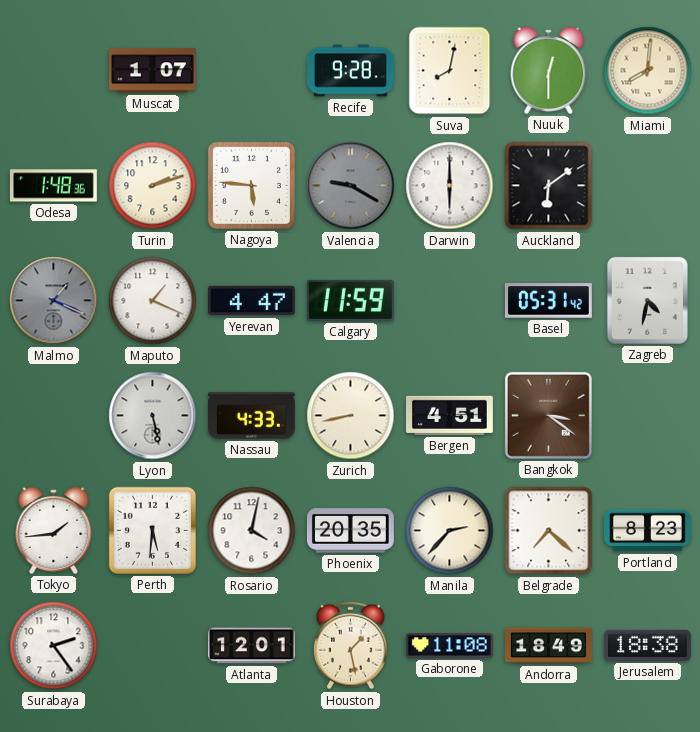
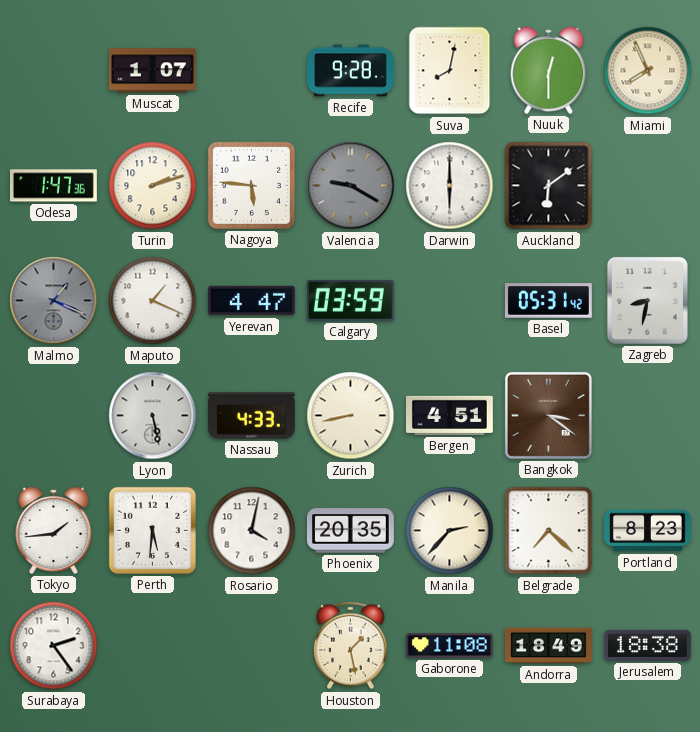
Miami: 8:01 -> 7:56 (648, 71)
Odesa: 1:48 -> 1:47 (53, 186)
Calgary: 11:59 -> 03:59 (350, 300)
Zagreb: 4:32 -> 8:32 (647, 300)
Atlanta: 12:01 -> none (251, 646)
